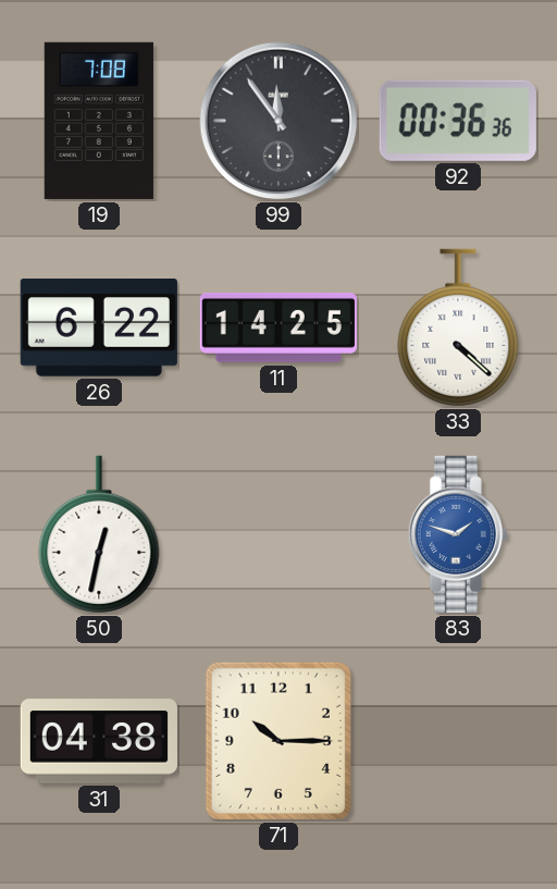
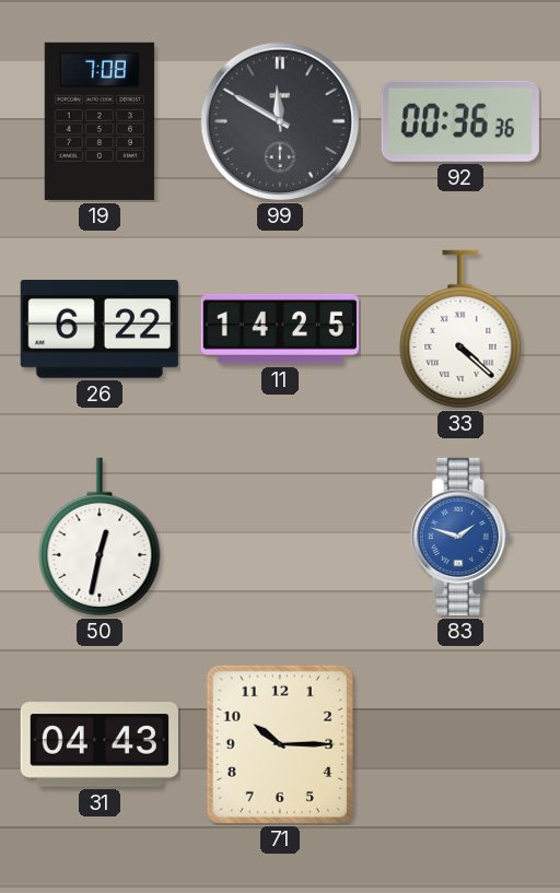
99: 11:54 -> 11:50 (280, 121)
31: 04:38 -> 04:43 (100, 744)
